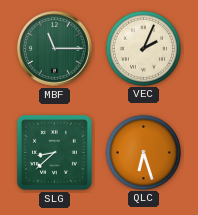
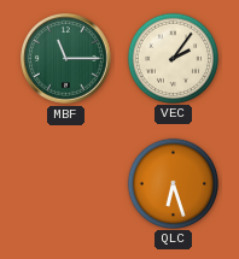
VEC: 2:04 -> 2:06 (173, 58)
SLG: 8:38 -> none (54, 152)
